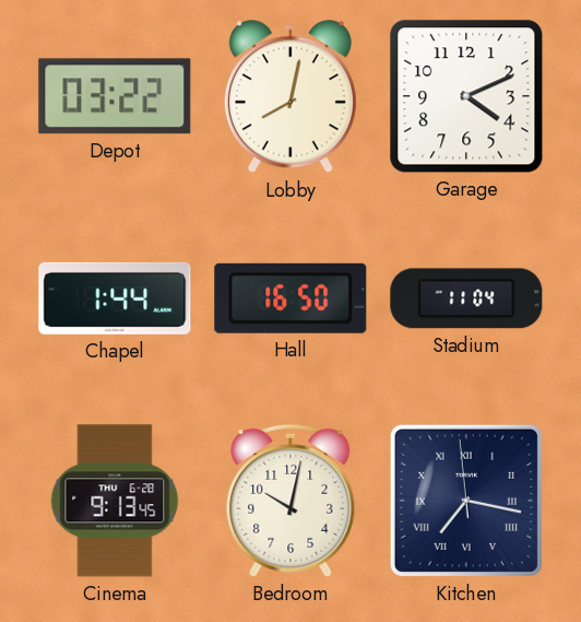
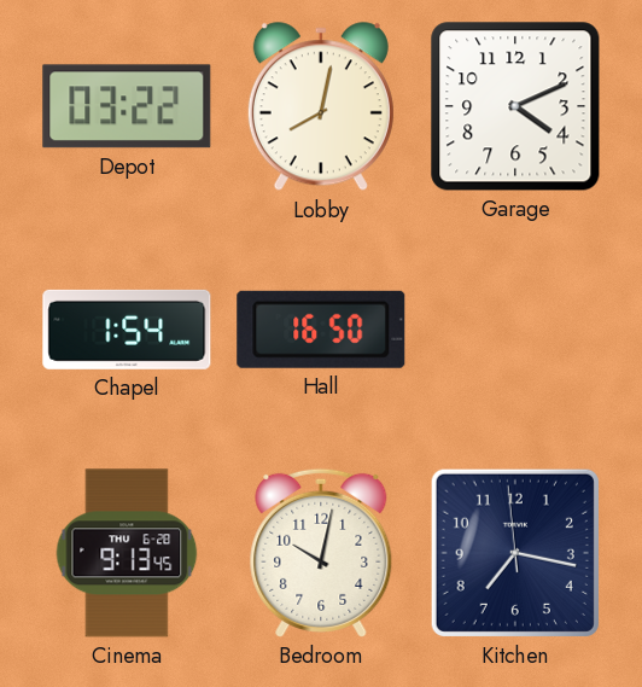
Chapel: 1:44 -> 1:54 (127, 330)
Stadium: 11:04 -> none (466, 298)
Kitchen numerals: Roman -> Arabic (515, 553)
